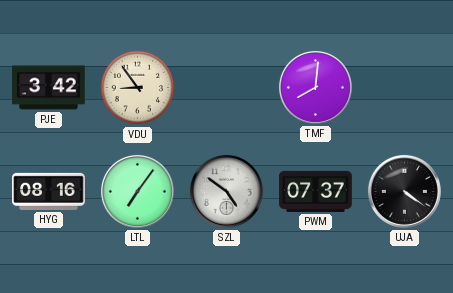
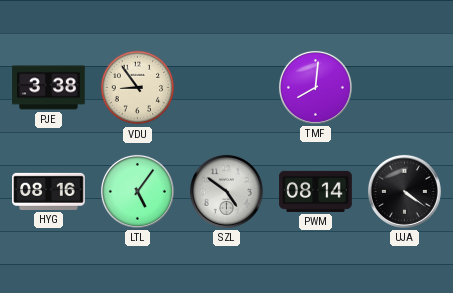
PJE: 3:42 -> 3:38 (49, 88)
LTL: 7:06 -> 5:06 (137, 191)
PWM: 07:37 -> 08:14 (316, 191)
